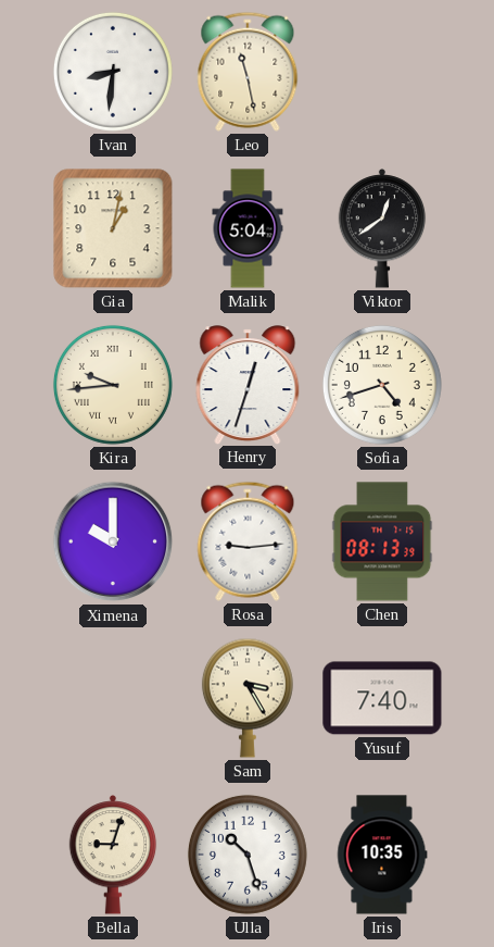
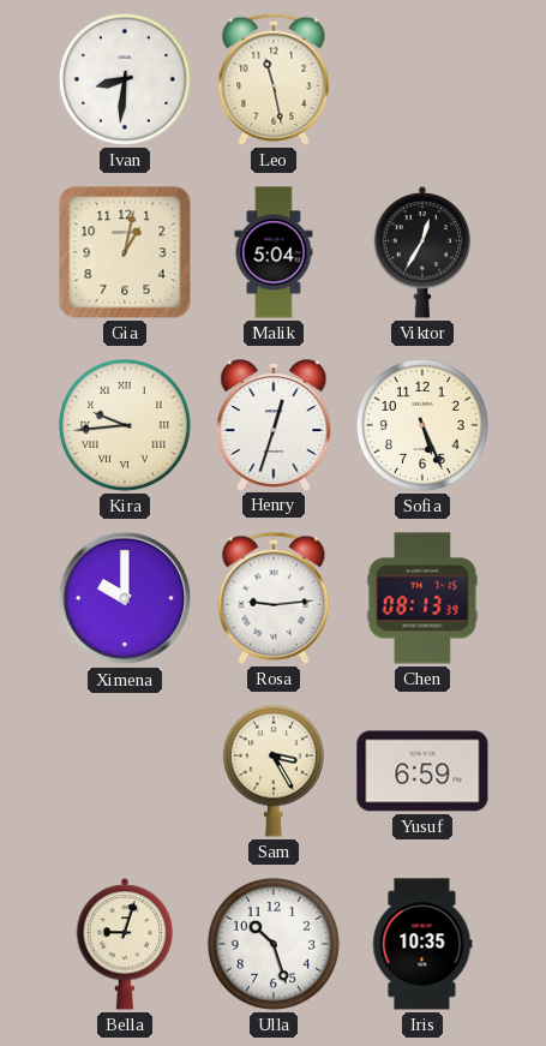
Viktor: 12:39 -> 12:35 (422, 252)
Sofia: 4:42 -> 5:26 (422, 425)
Yusuf: 7:40 -> 6:59 (422, 771)
